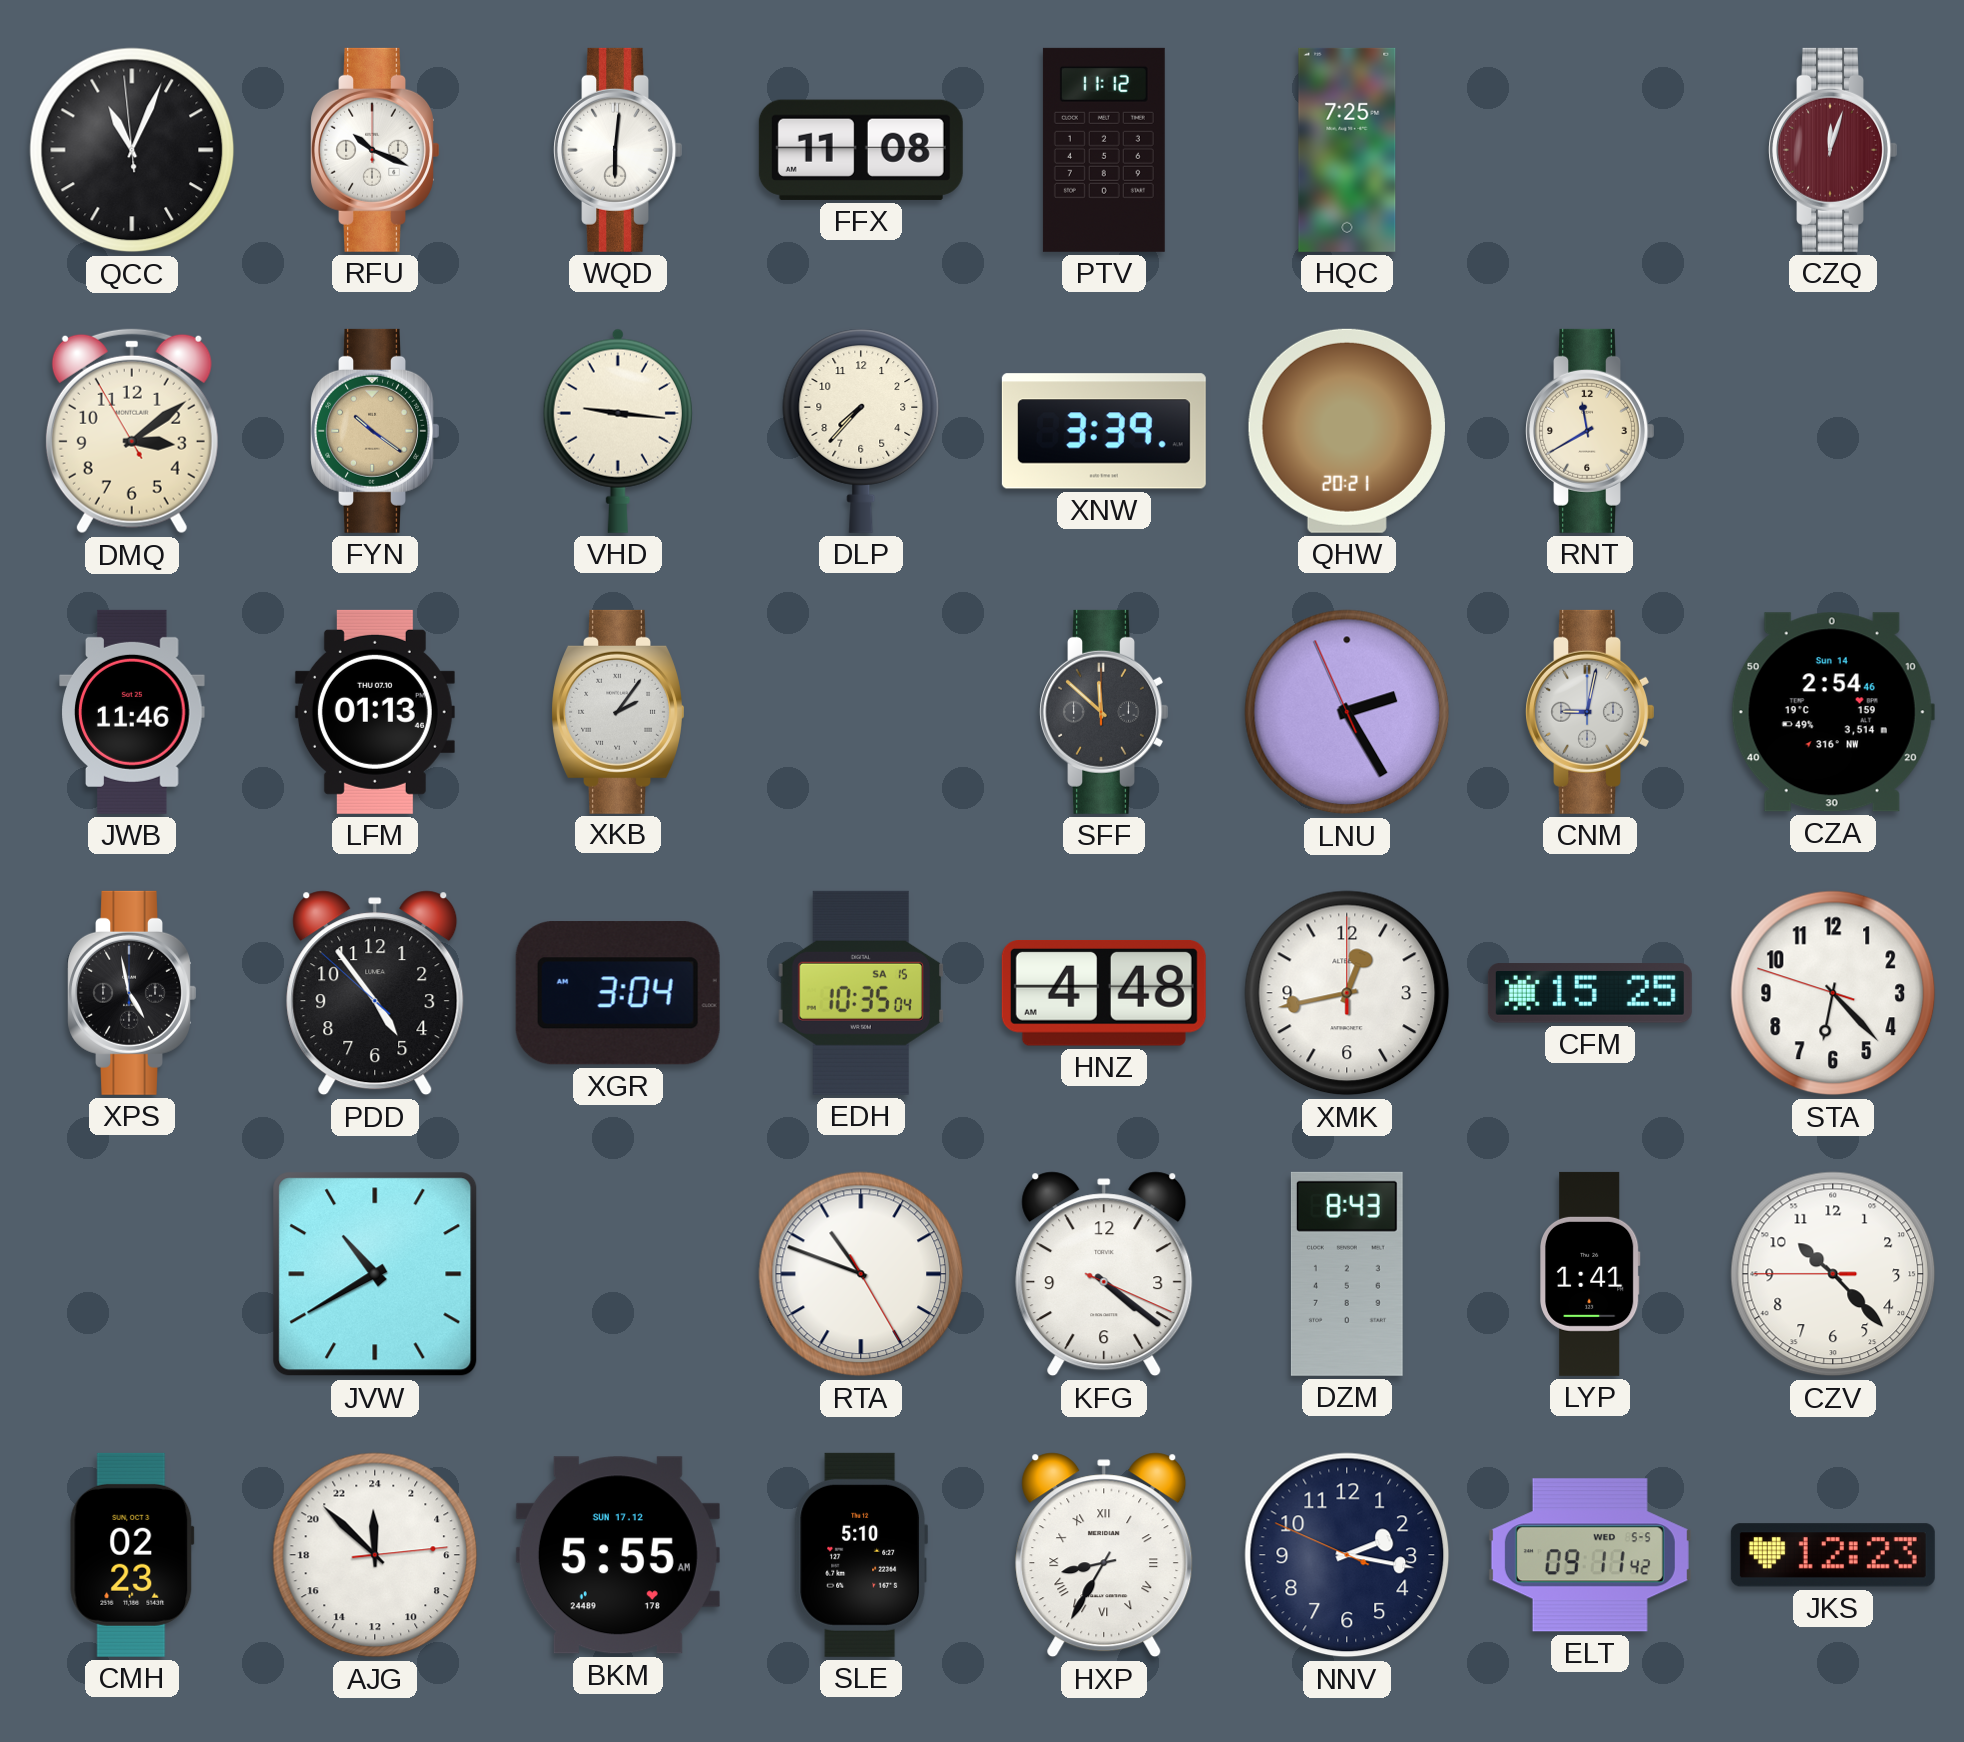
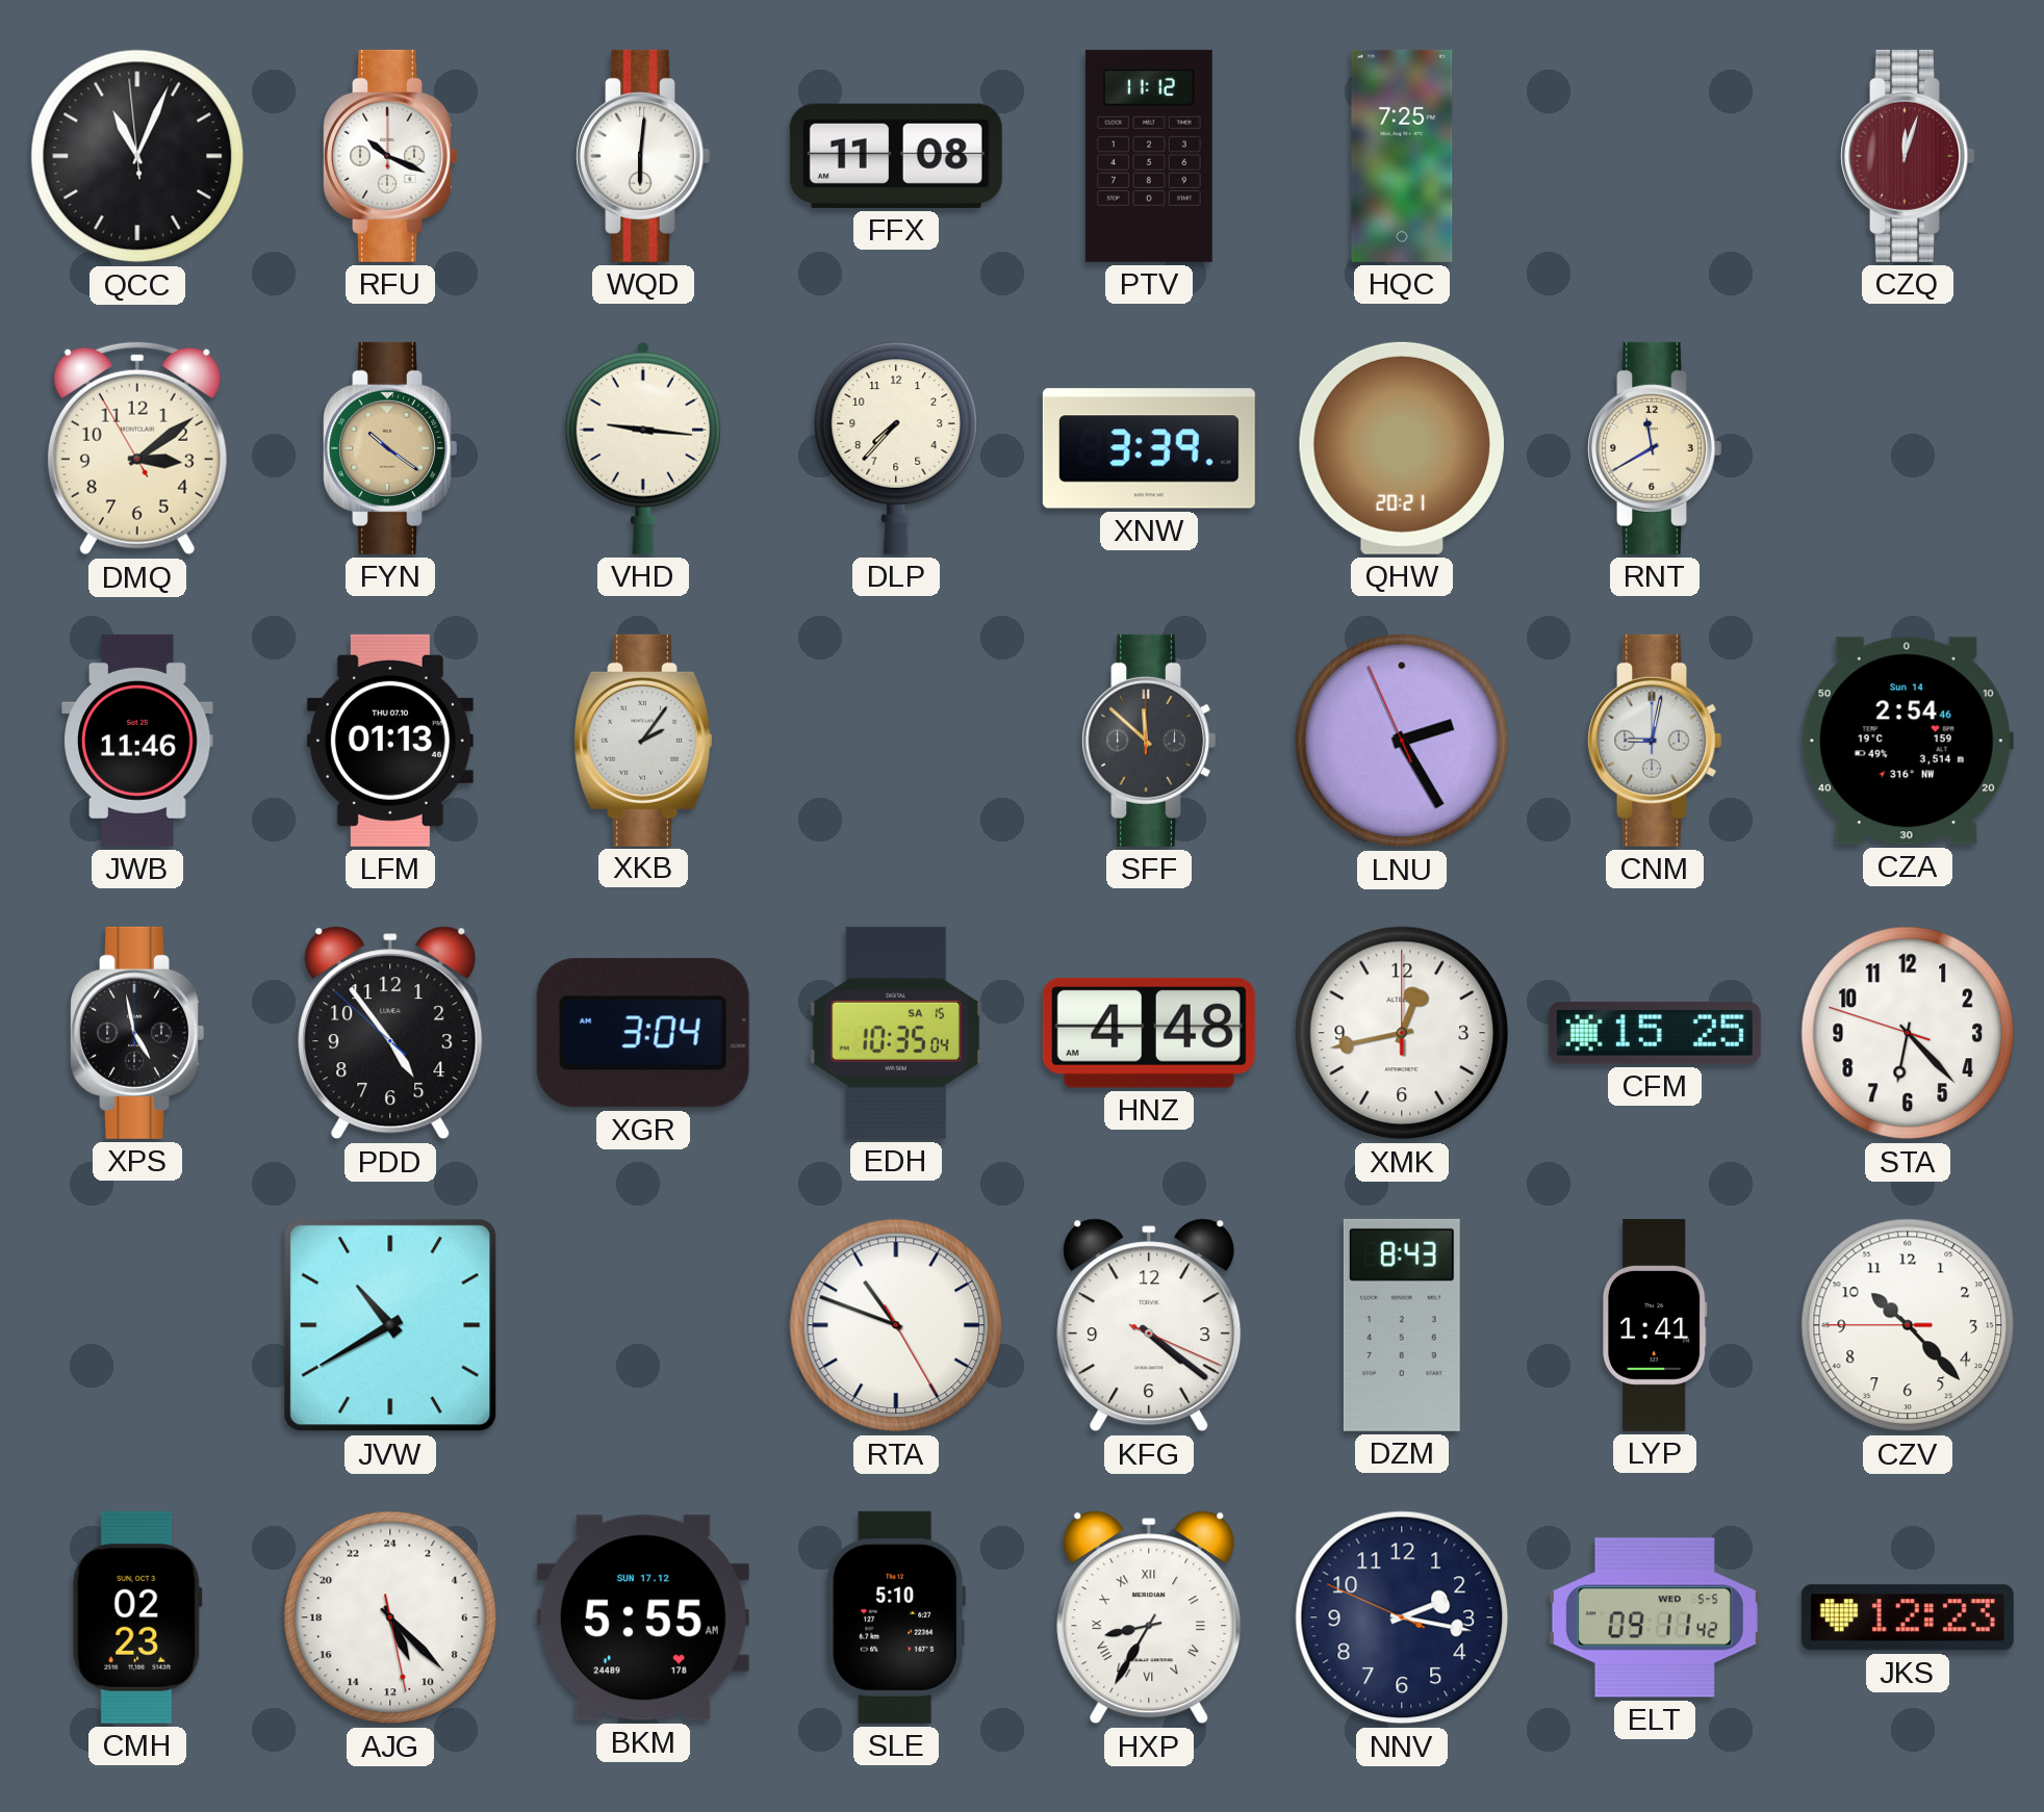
AJG: 23:52 -> 10:22 (390, 1617)
